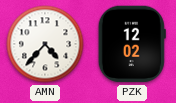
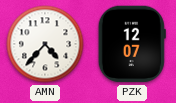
PZK: 12:02 -> 12:07 (132, 44)
